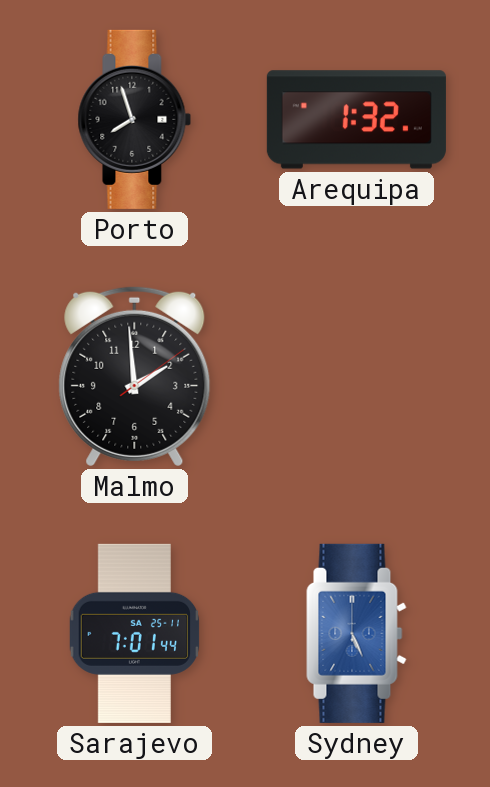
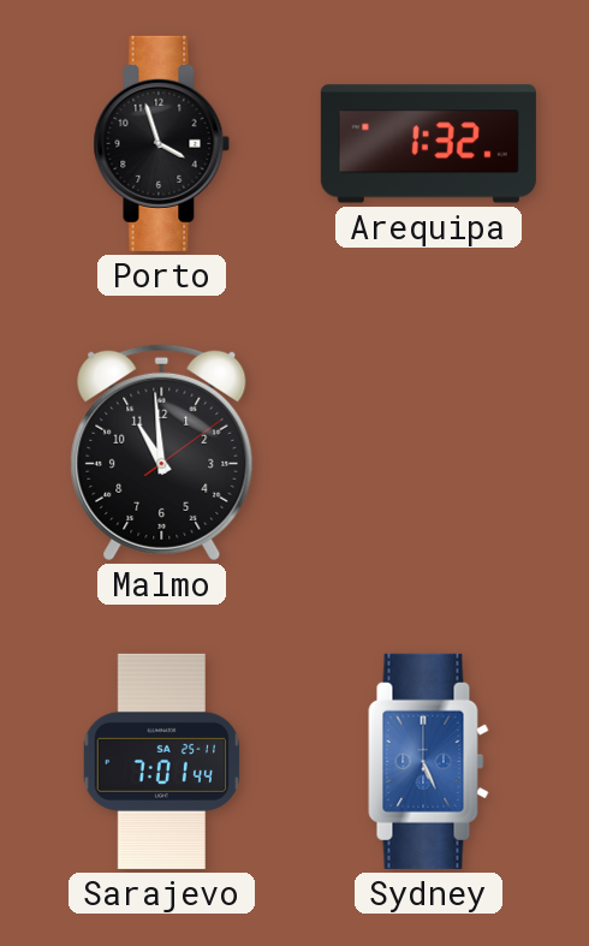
Porto: 7:57 -> 3:57 (162, 143)
Malmo: 1:59 -> 10:59 (162, 452)
